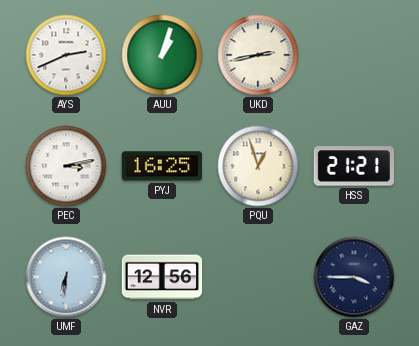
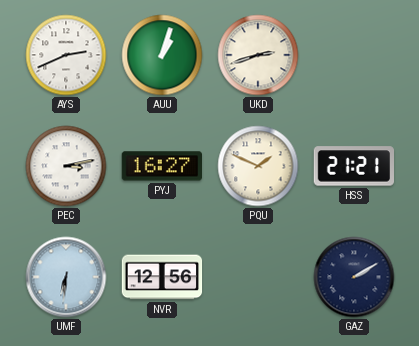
UKD: 2:43 -> 2:42 (258, 55)
PYJ: 16:25 -> 16:27 (161, 166)
PQU: 12:57 -> 1:49 (258, 166)
GAZ: 3:45 -> 2:10 (354, 277)
